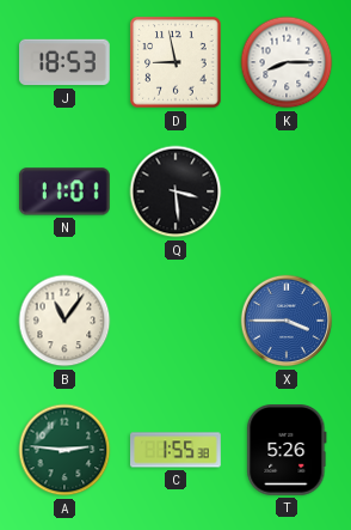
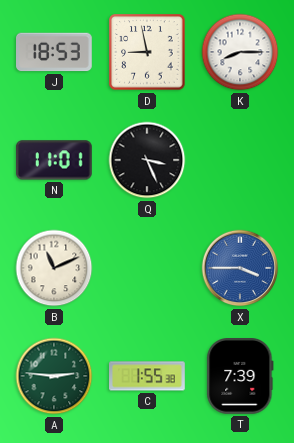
Q: 3:29 -> 3:26 (147, 160)
B: 11:06 -> 11:11 (54, 268)
T: 5:26 -> 7:39 (240, 377)
